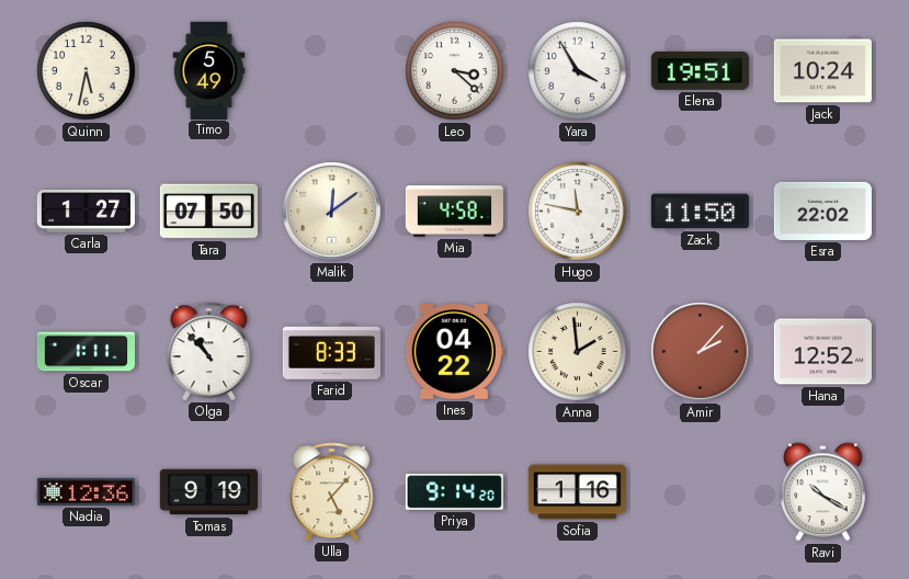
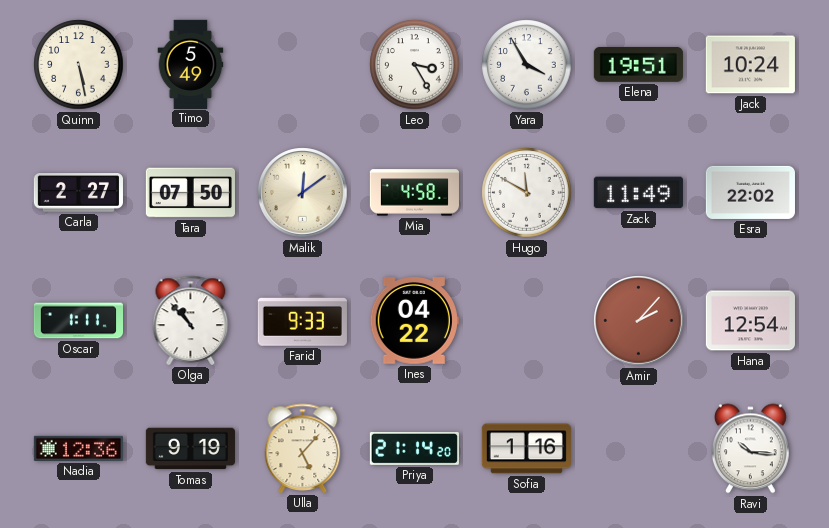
Quinn: 5:32 -> 5:28 (79, 65)
Leo: 3:22 -> 3:25 (415, 65)
Carla: 1:27 -> 2:27 (78, 193)
Hugo: 11:47 -> 11:50 (527, 193)
Zack: 11:50 -> 11:49 (638, 193)
Farid: 8:33 -> 9:33 (302, 321)
Anna: 1:59 -> none (578, 352)
Hana: 12:52 -> 12:54 (750, 321)
Priya: 9:14 -> 21:14 (414, 448)
Ravi: 10:20 -> 10:16 (751, 449)
